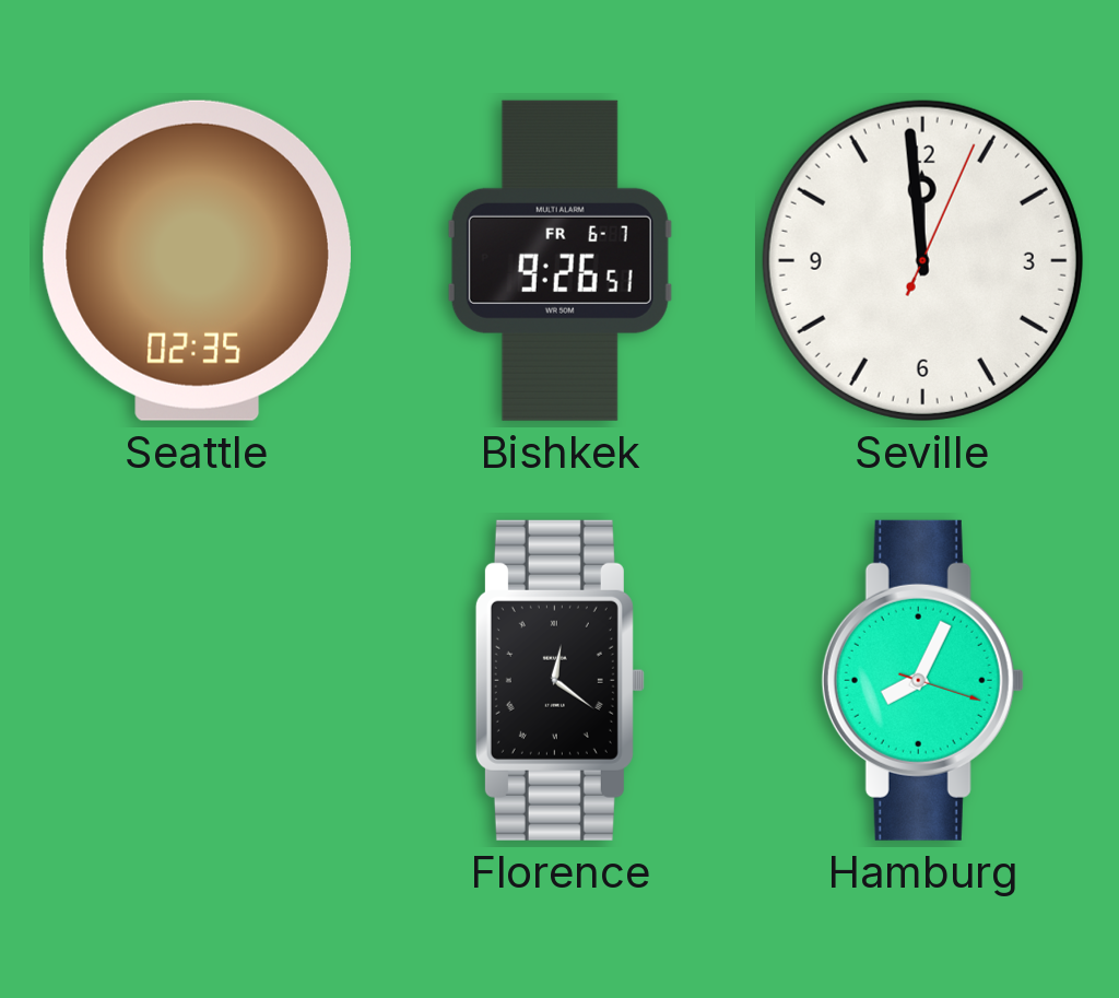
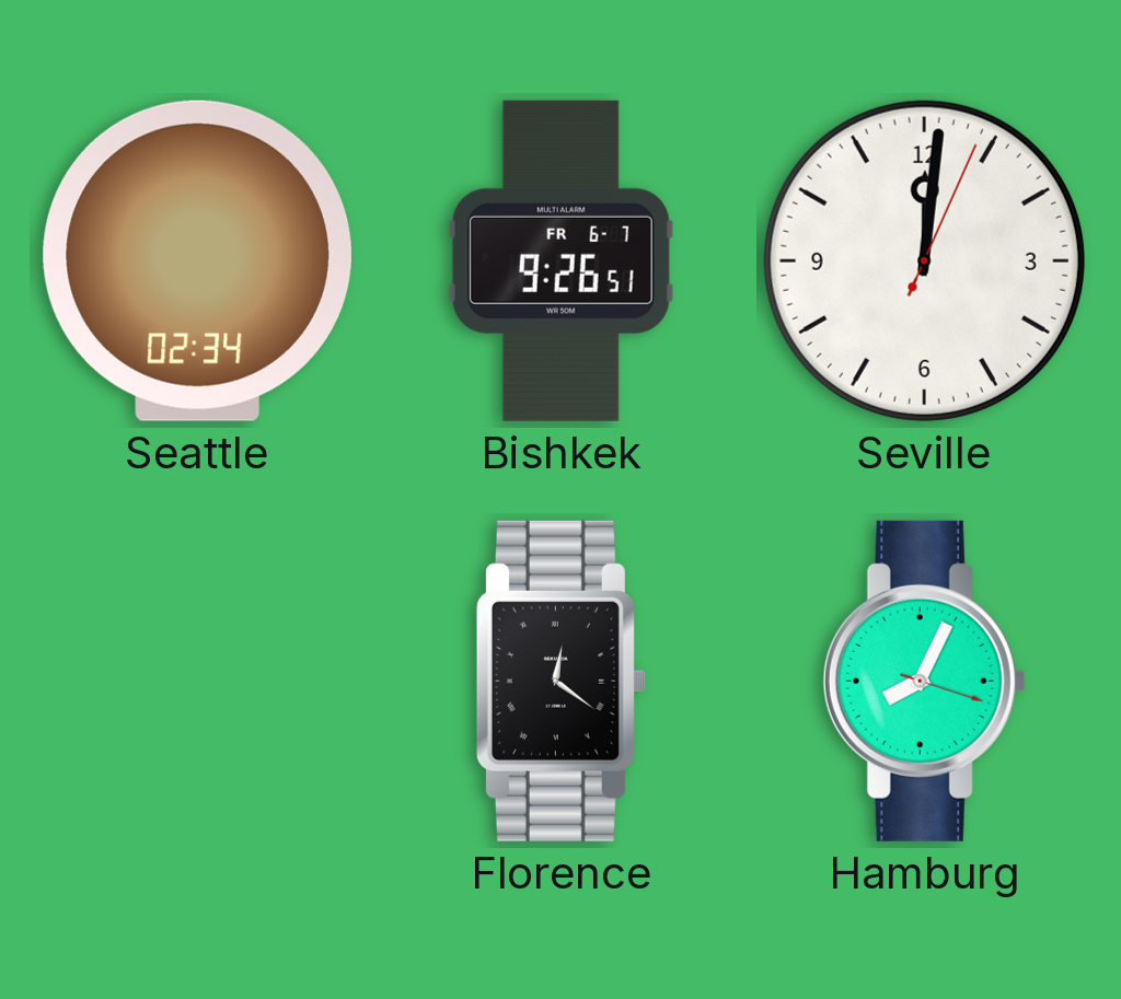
Seattle: 02:35 -> 02:34 (197, 260)
Seville: 11:59 -> 12:01 (924, 260)
